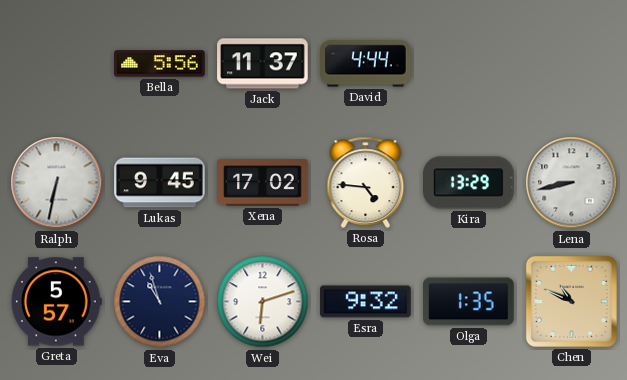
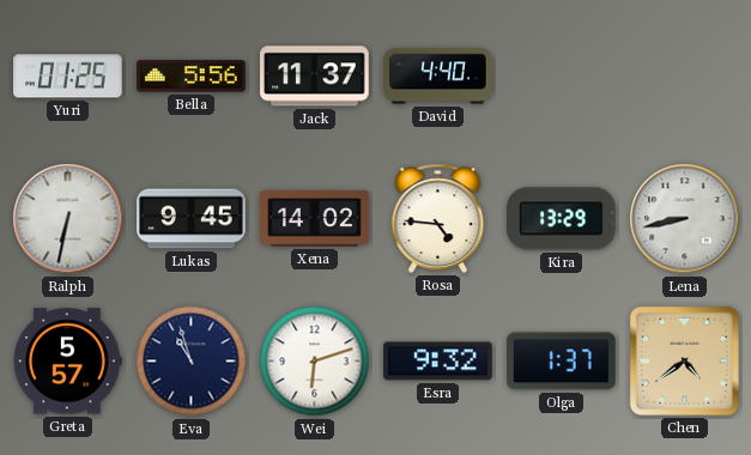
Yuri: none -> 01:25 (68, 77)
David: 4:44 -> 4:40 (438, 77)
Xena: 17:02 -> 14:02 (315, 219)
Olga: 1:35 -> 1:37 (562, 362)
Chen: 10:49 -> 4:39 (684, 360)
